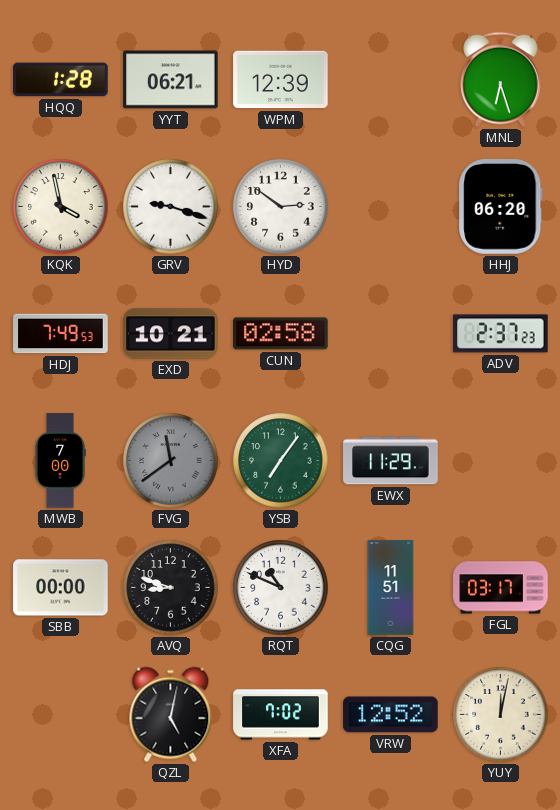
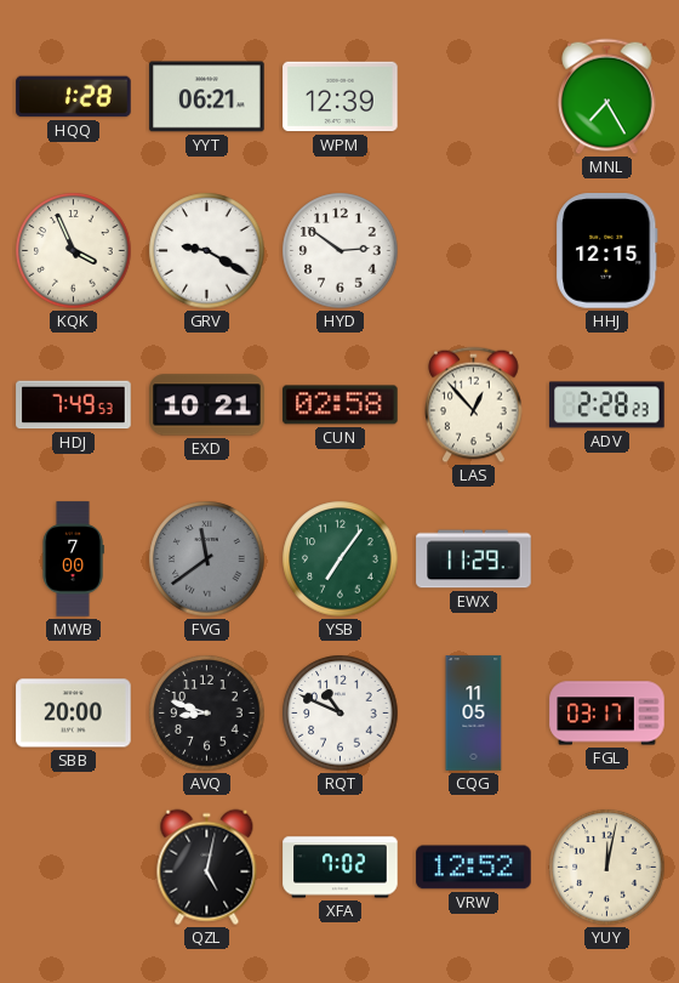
MNL: 6:27 -> 7:25 (607, 97)
KQK: 3:58 -> 3:56 (74, 251)
GRV: 9:18 -> 9:20 (207, 251)
HHJ: 06:20 -> 12:15 (607, 251)
LAS: none -> 12:53 (474, 405)
ADV: 2:37 -> 2:28 (607, 405)
SBB: 00:00 -> 20:00 (74, 714)
CQG: 11:51 -> 11:05 (474, 714)
